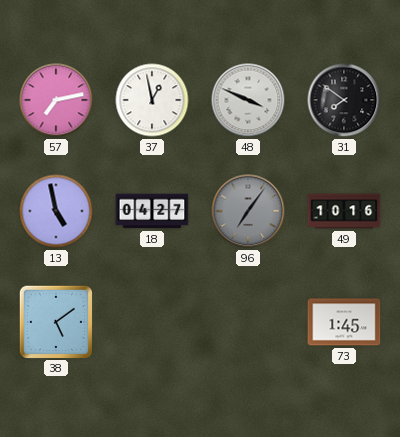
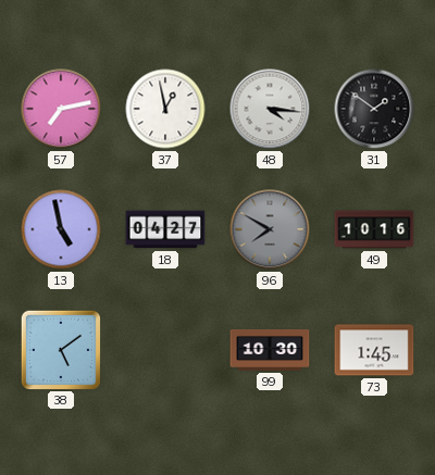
48: 3:49 -> 4:16 (270, 109)
31: 7:51 -> 1:51 (374, 109)
96: 7:06 -> 7:50 (270, 229)
99: none -> 10:30 (270, 350)
